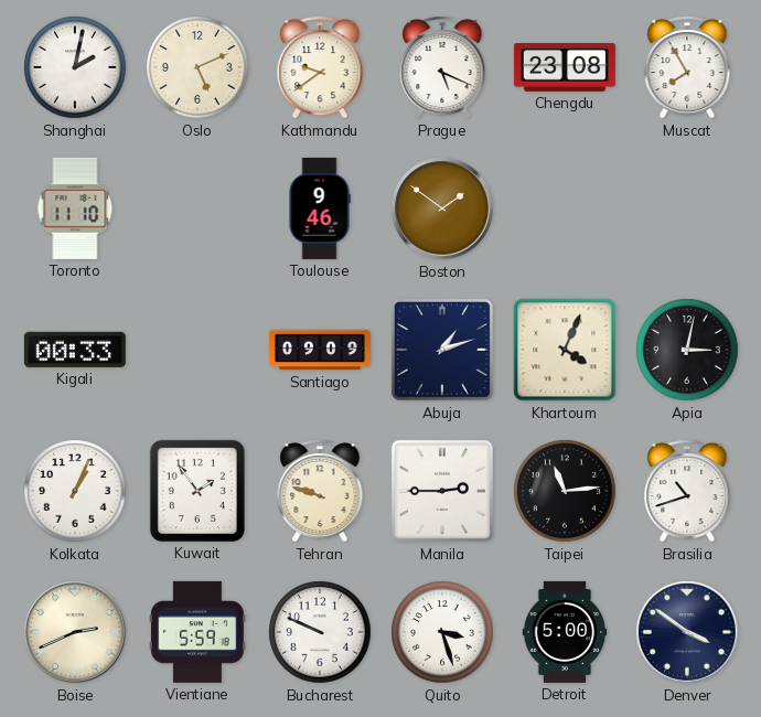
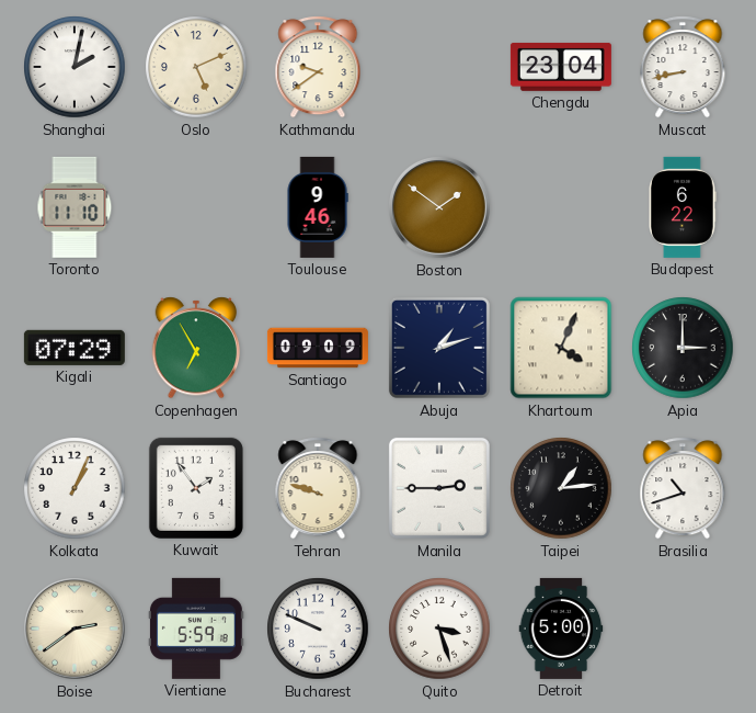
Prague: 5:19 -> none (442, 67)
Chengdu: 23:08 -> 23:04 (561, 67)
Muscat: 7:55 -> 8:43 (683, 67)
Budapest: none -> 6:22 (684, 207)
Kigali: 00:33 -> 07:29 (75, 348)
Copenhagen: none -> 6:55 (196, 348)
Apia: 3:02 -> 3:00 (683, 348)
Taipei: 11:14 -> 1:14 (561, 488)
Boise: 2:41 -> 2:39 (76, 630)
Denver: 3:51 -> none (688, 633)
